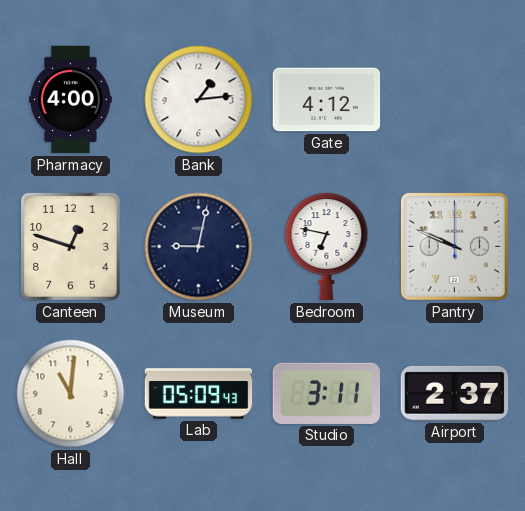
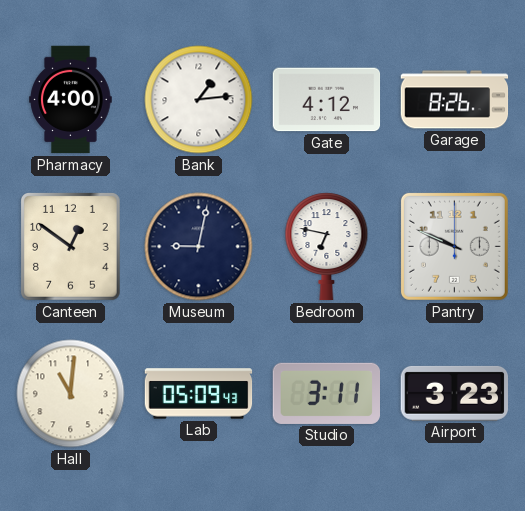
Garage: none -> 8:26 (455, 100)
Canteen: 12:48 -> 12:51 (71, 247)
Airport: 2:37 -> 3:23 (454, 393)
